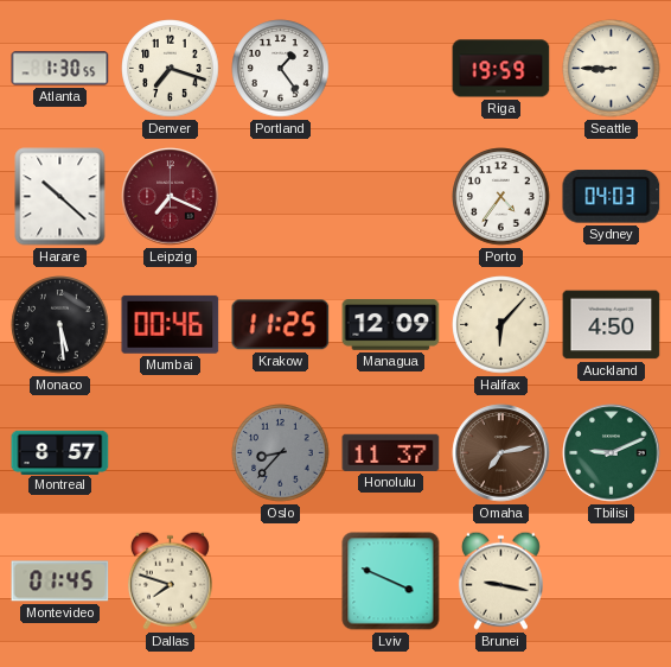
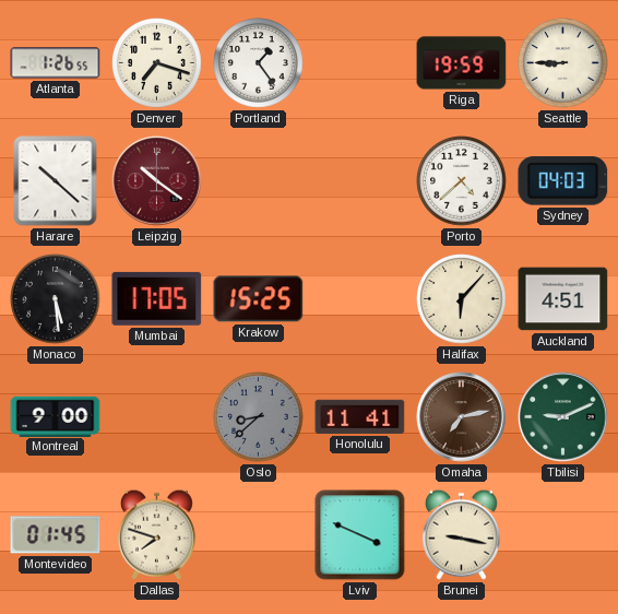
Atlanta: 1:30 -> 1:26 (56, 63)
Leipzig: 7:19 -> 10:21 (157, 181)
Porto: 4:36 -> 4:38 (462, 181)
Mumbai: 00:46 -> 17:05 (157, 298)
Krakow: 11:25 -> 15:25 (259, 299)
Managua: 12:09 -> none (391, 325)
Auckland: 4:50 -> 4:51 (563, 299)
Montreal: 8:57 -> 9:00 (56, 416)
Oslo: 8:37 -> 8:38 (259, 417)
Honolulu: 11:37 -> 11:41 (360, 416)
